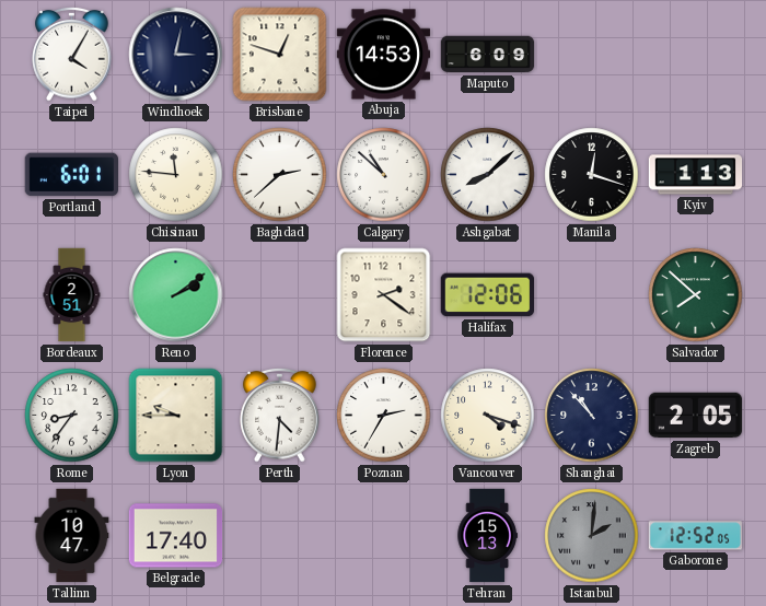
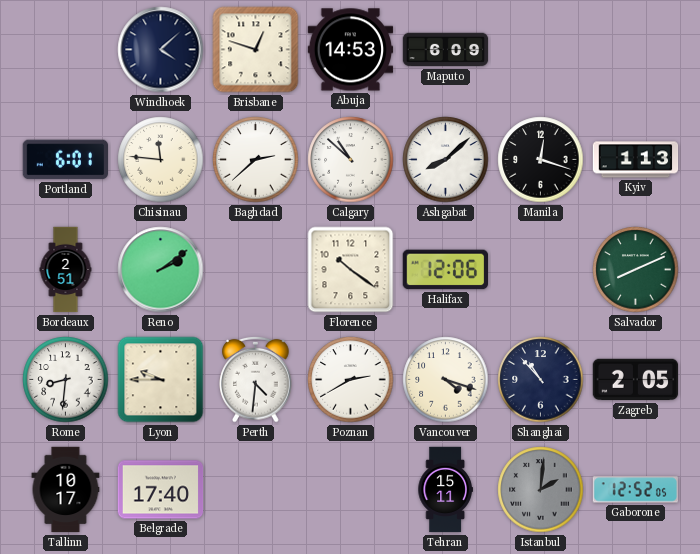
Taipei: 4:05 -> none (72, 54)
Windhoek: 3:02 -> 4:08 (161, 50)
Florence: 2:21 -> 10:21 (351, 270)
Salvador: 7:52 -> 8:11 (636, 270)
Rome: 8:36 -> 8:31 (66, 380)
Poznan: 2:35 -> 2:40 (351, 380)
Tallinn: 10:47 -> 10:17 (66, 490)
Tehran: 15:13 -> 15:11 (445, 490)
